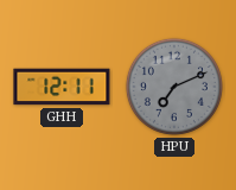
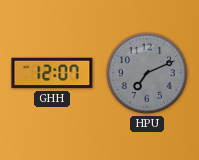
GHH: 12:11 -> 12:07 (52, 73)
